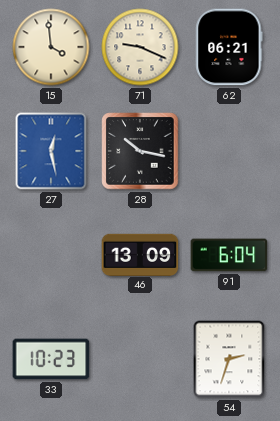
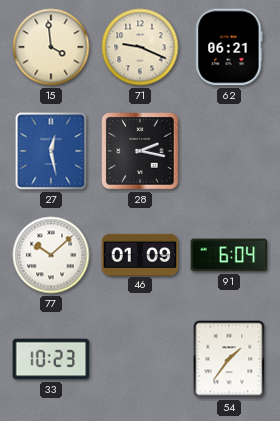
28: 10:17 -> 2:17 (140, 151)
77: none -> 10:08 (51, 255)
46: 13:09 -> 01:09 (140, 254)
54: 2:33 -> 1:36 (229, 359)
